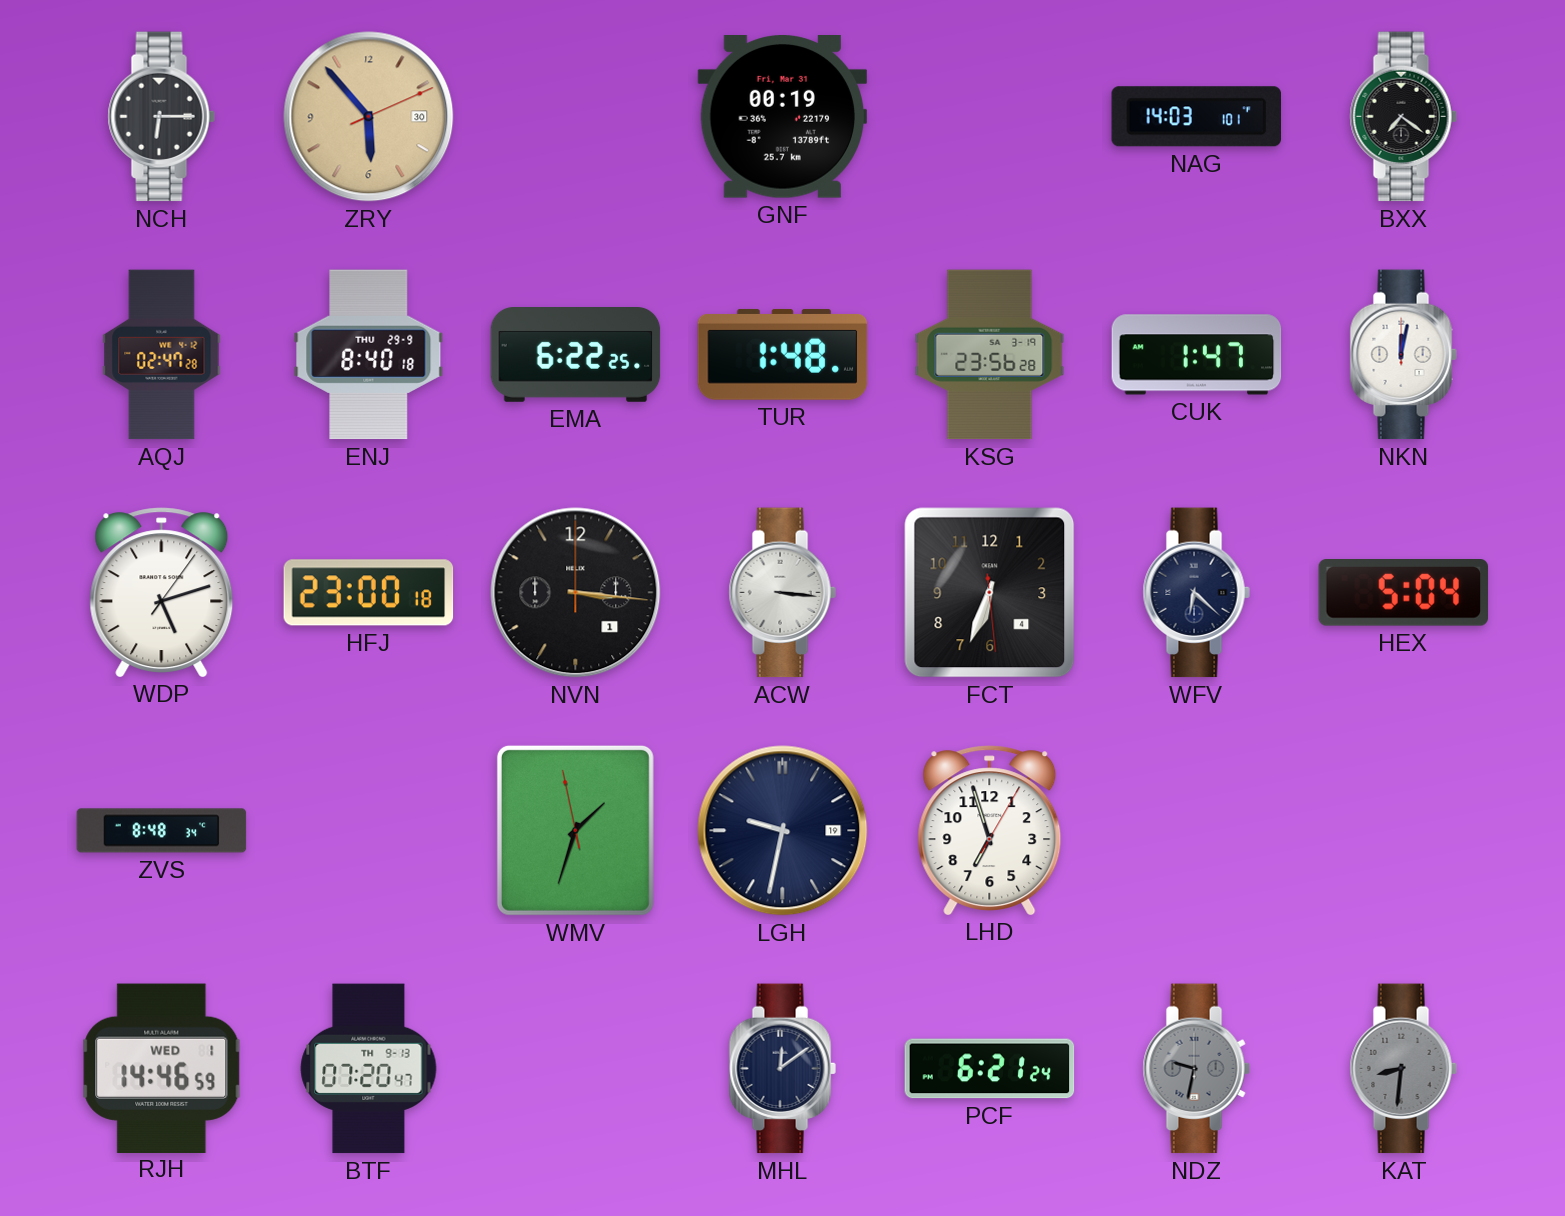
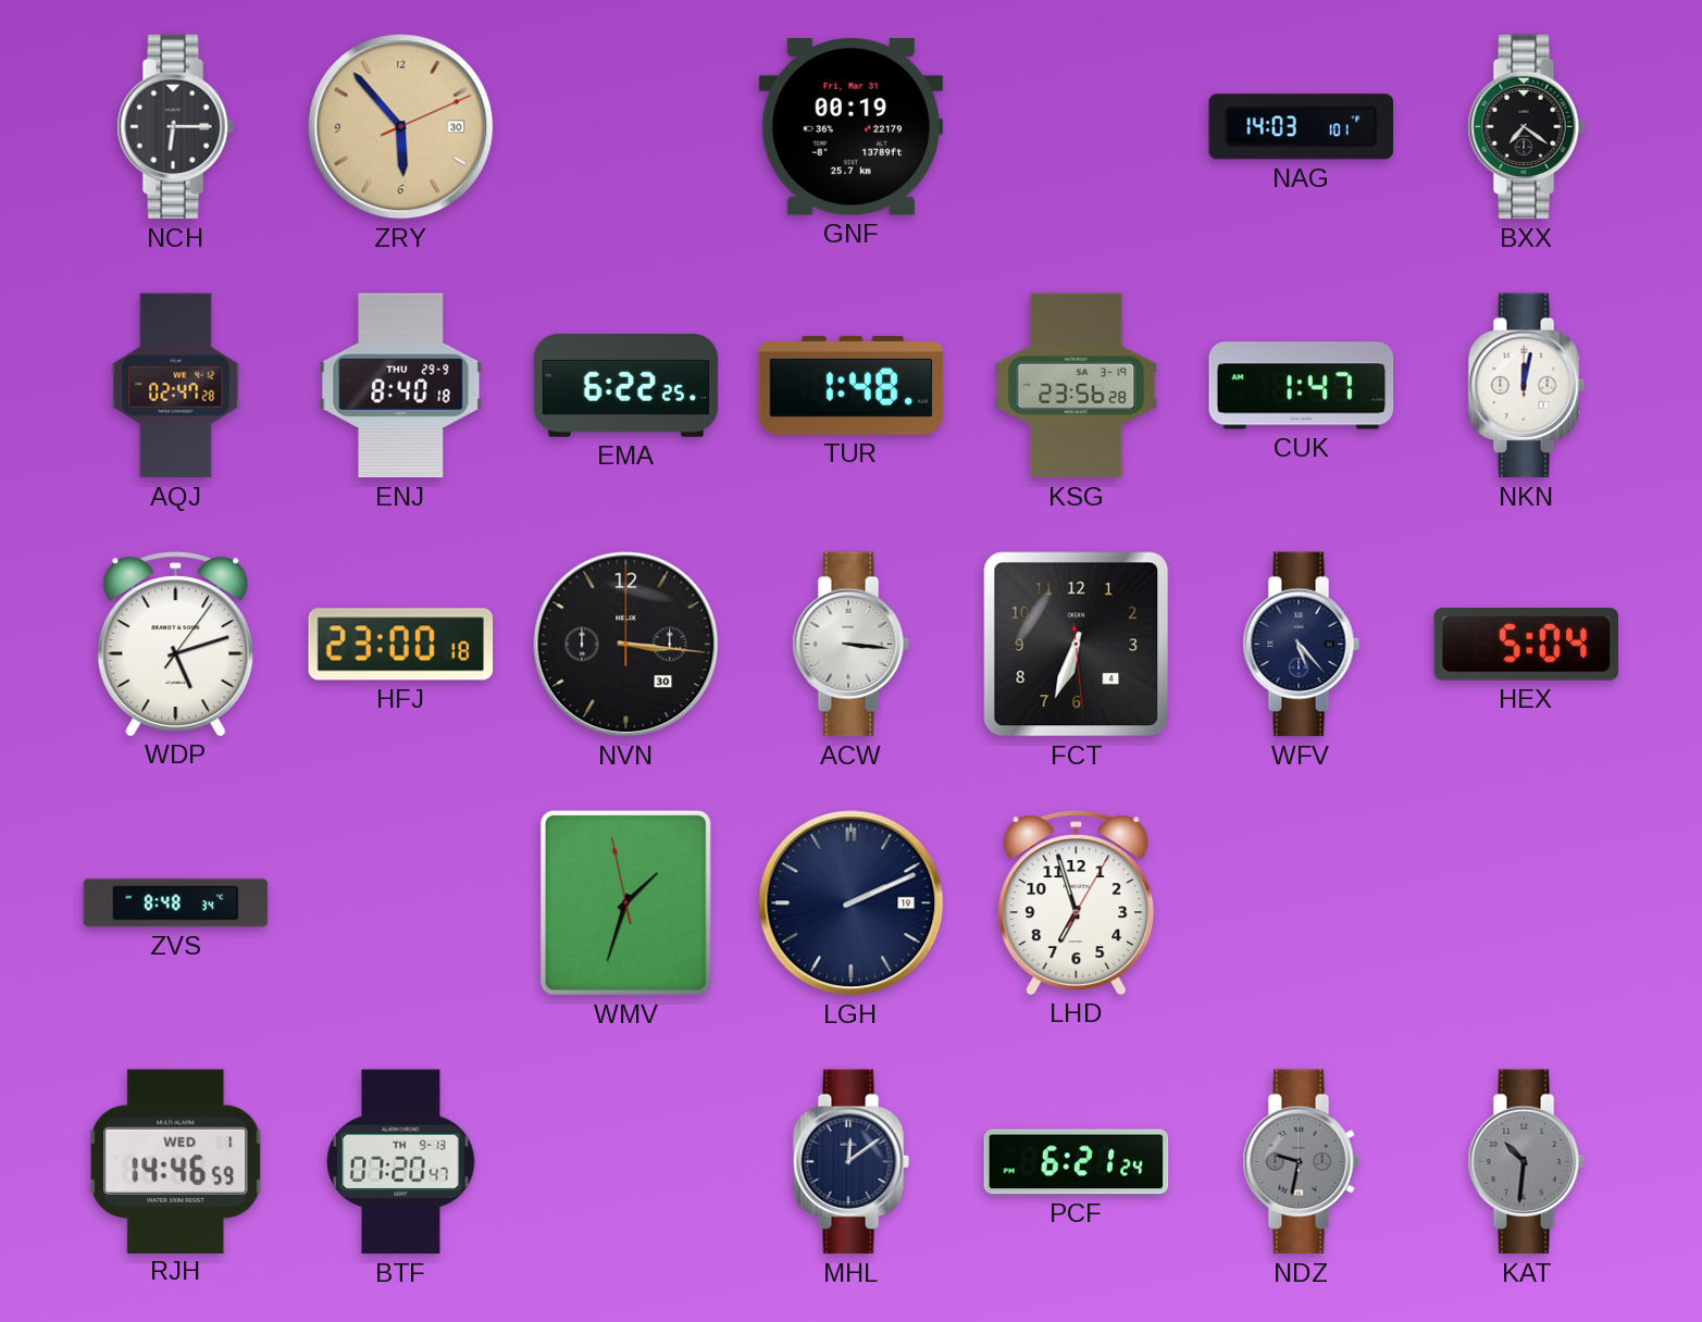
NVN date: 1 -> 30 (626, 645)
WFV: 6:22 -> 5:23 (1301, 645)
LGH: 9:32 -> 2:11 (852, 903)
KAT: 8:31 -> 10:31 (1526, 1162)
